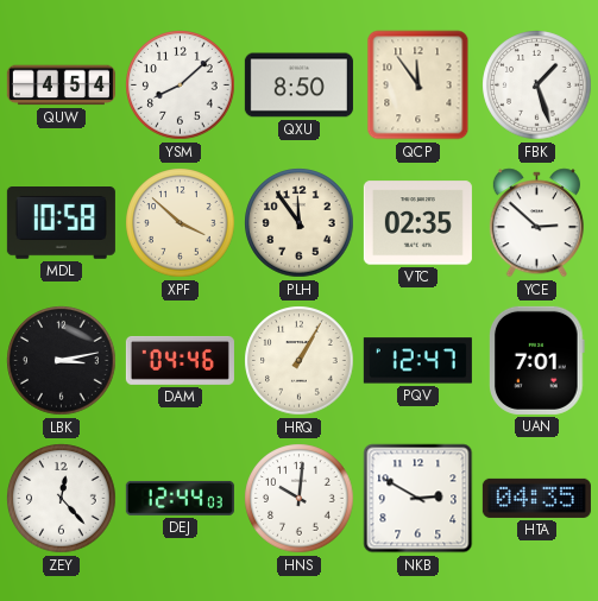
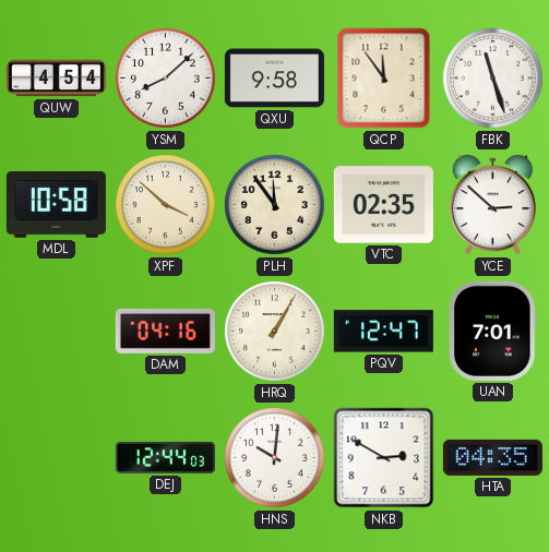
QXU: 8:50 -> 9:58 (274, 79)
FBK: 1:27 -> 11:27 (493, 79)
LBK: 3:13 -> none (62, 361)
DAM: 04:46 -> 04:16 (165, 331)
ZEY: 12:23 -> none (62, 499)
